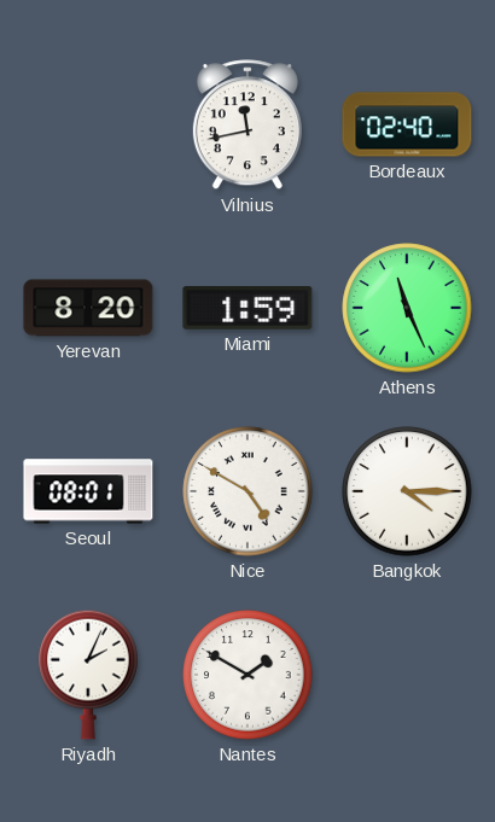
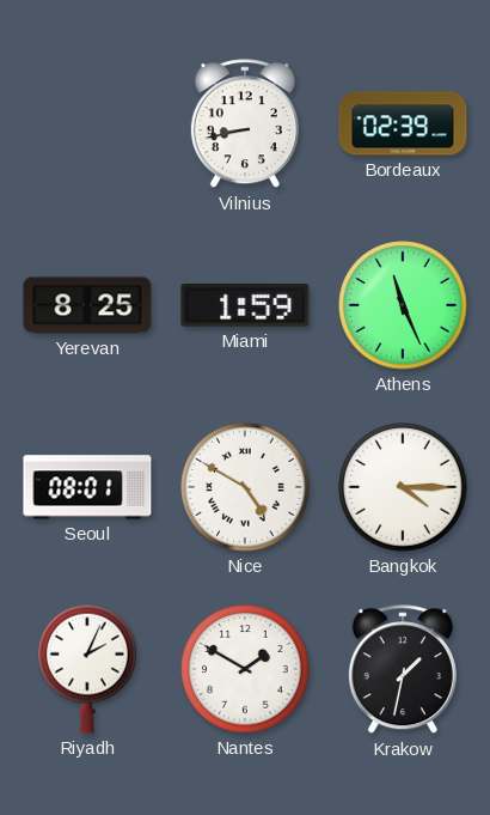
Vilnius: 11:43 -> 8:43 (245, 124)
Bordeaux: 02:40 -> 02:39 (403, 123)
Yerevan: 8:20 -> 8:25 (87, 305)
Krakow: none -> 1:32 (403, 670)
